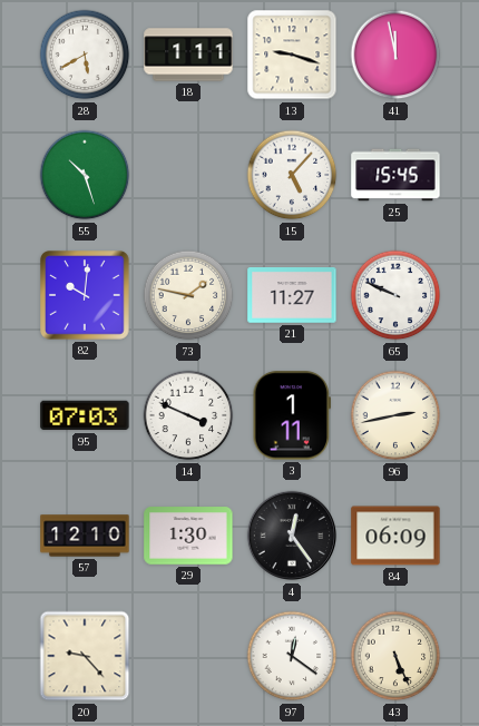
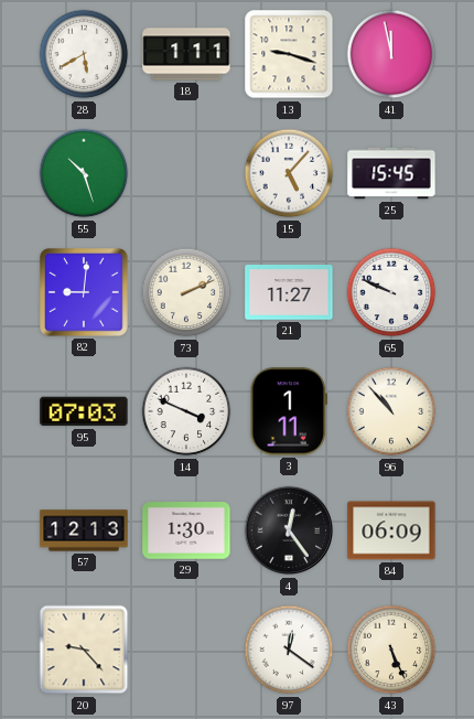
82: 10:01 -> 9:01 (84, 292)
73: 1:47 -> 2:11 (186, 292)
96: 2:43 -> 10:53 (391, 411)
57: 12:10 -> 12:13 (84, 530)
